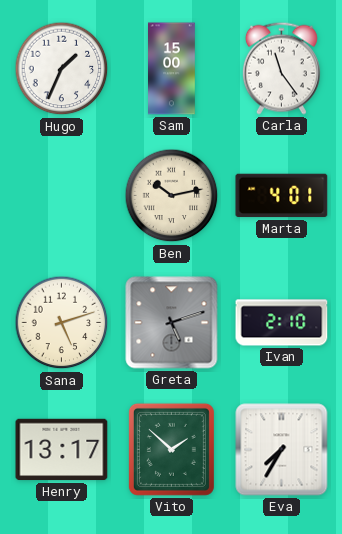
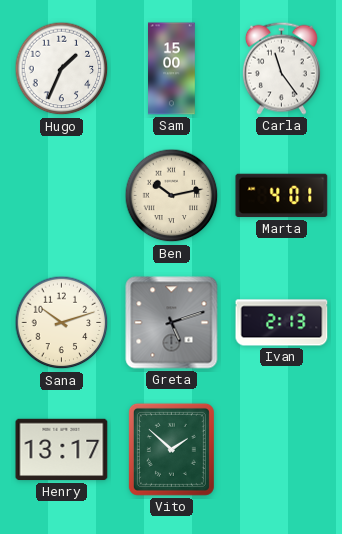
Sana: 5:12 -> 10:12 (62, 323)
Ivan: 2:10 -> 2:13 (282, 323)
Eva: 7:35 -> none (282, 450)
